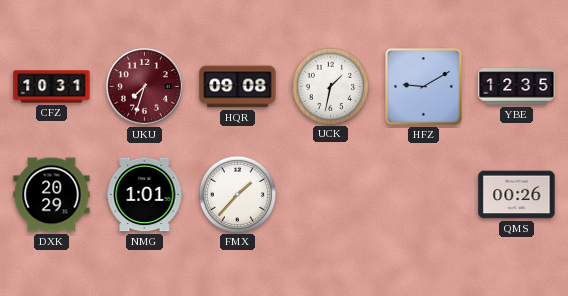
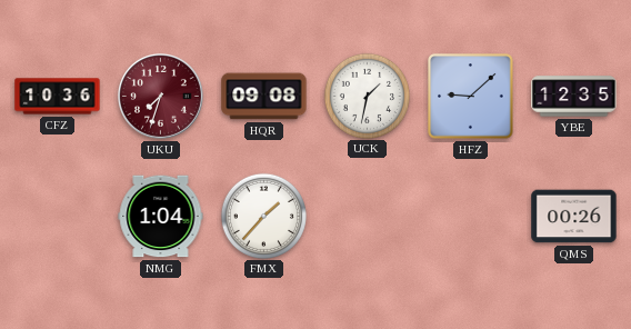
CFZ: 10:31 -> 10:36 (58, 97)
HFZ: 9:10 -> 9:08 (471, 97)
DXK: 20:29 -> none (52, 195)
NMG: 1:01 -> 1:04 (161, 217)
